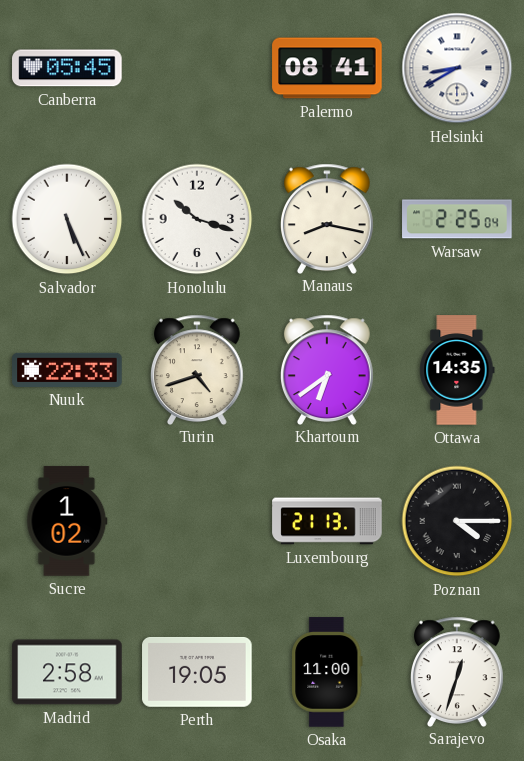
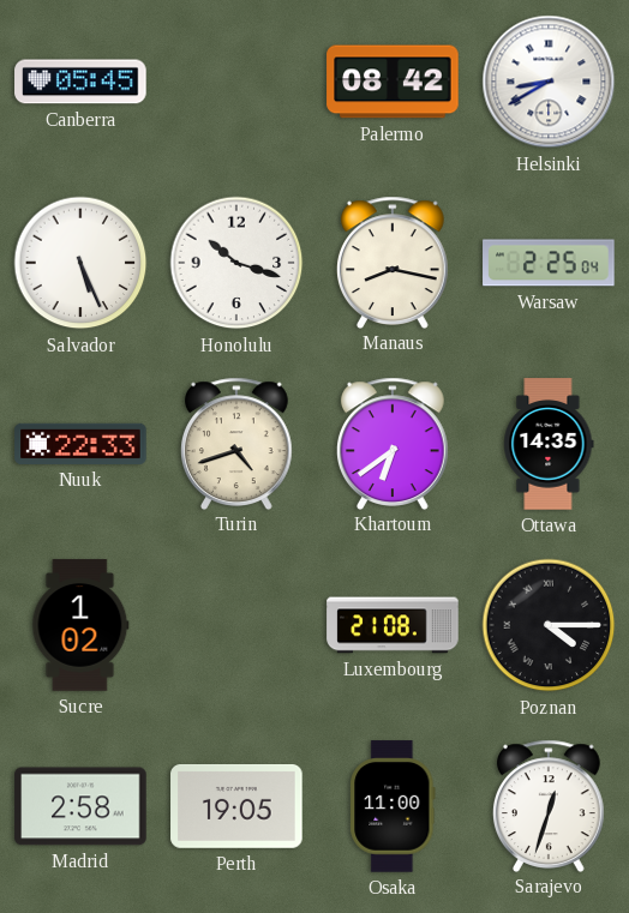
Palermo: 08:41 -> 08:42 (393, 82)
Luxembourg: 21:13 -> 21:08 (393, 625)
